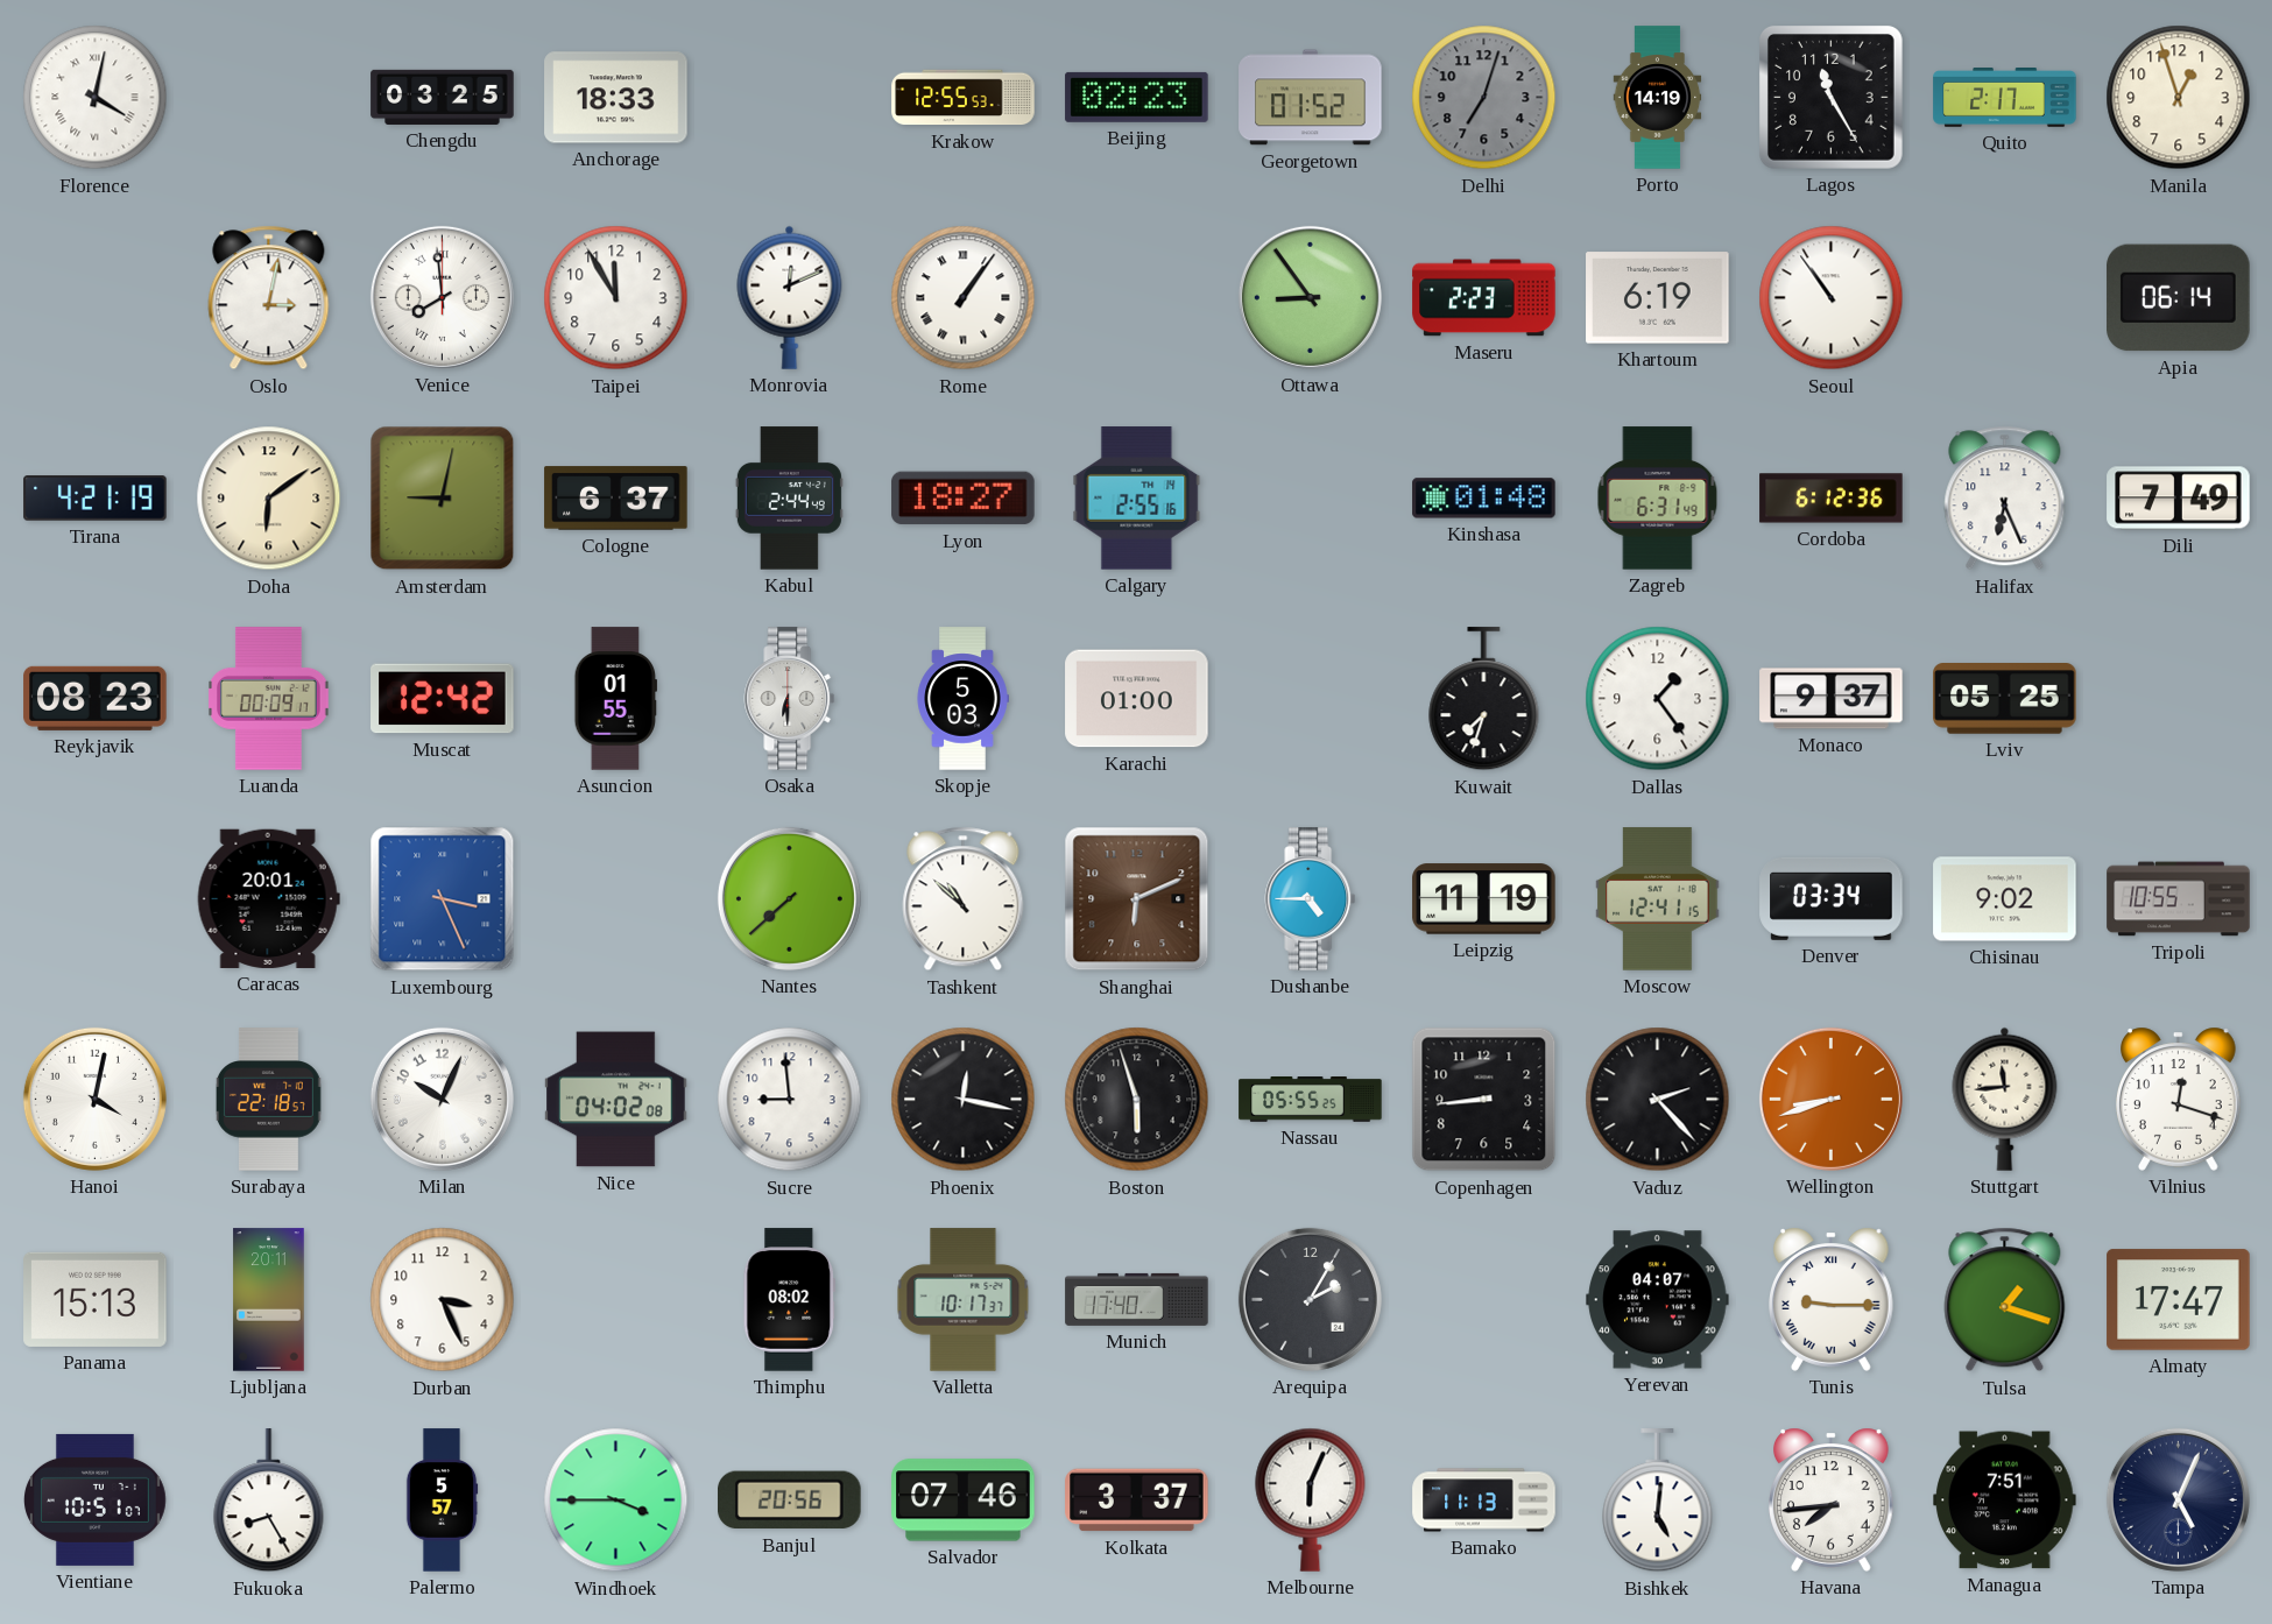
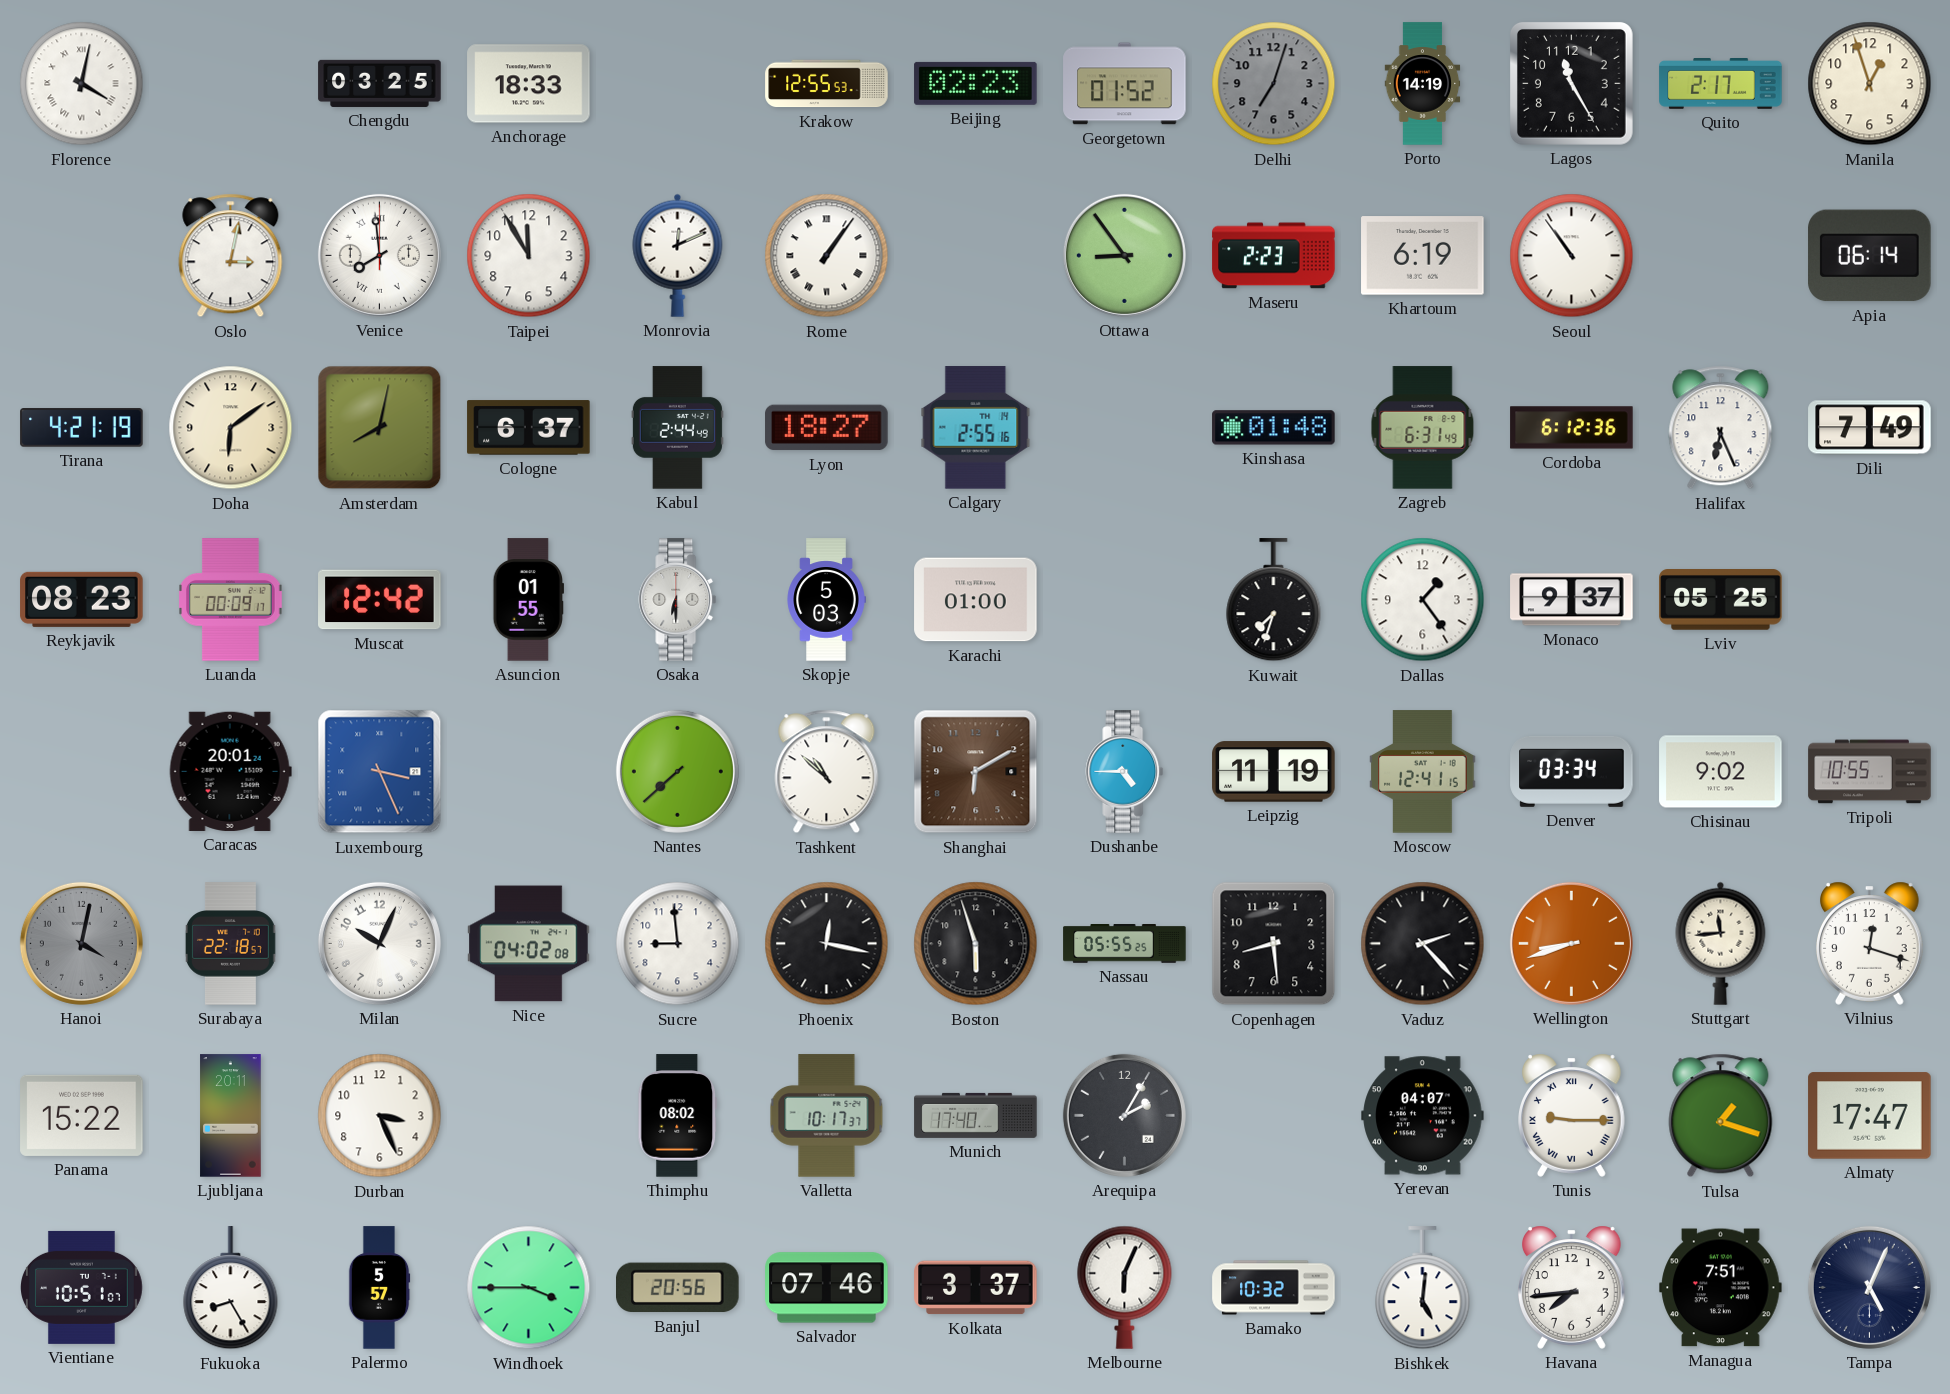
Amsterdam: 9:02 -> 8:02 (380, 428)
Shanghai: 6:11 -> 6:10 (976, 772)
Hanoi dial: white -> grey (81, 943)
Copenhagen: 8:44 -> 8:29 (1274, 944)
Panama: 15:13 -> 15:22 (82, 1115)
Bamako: 11:13 -> 10:32 (1274, 1288)
